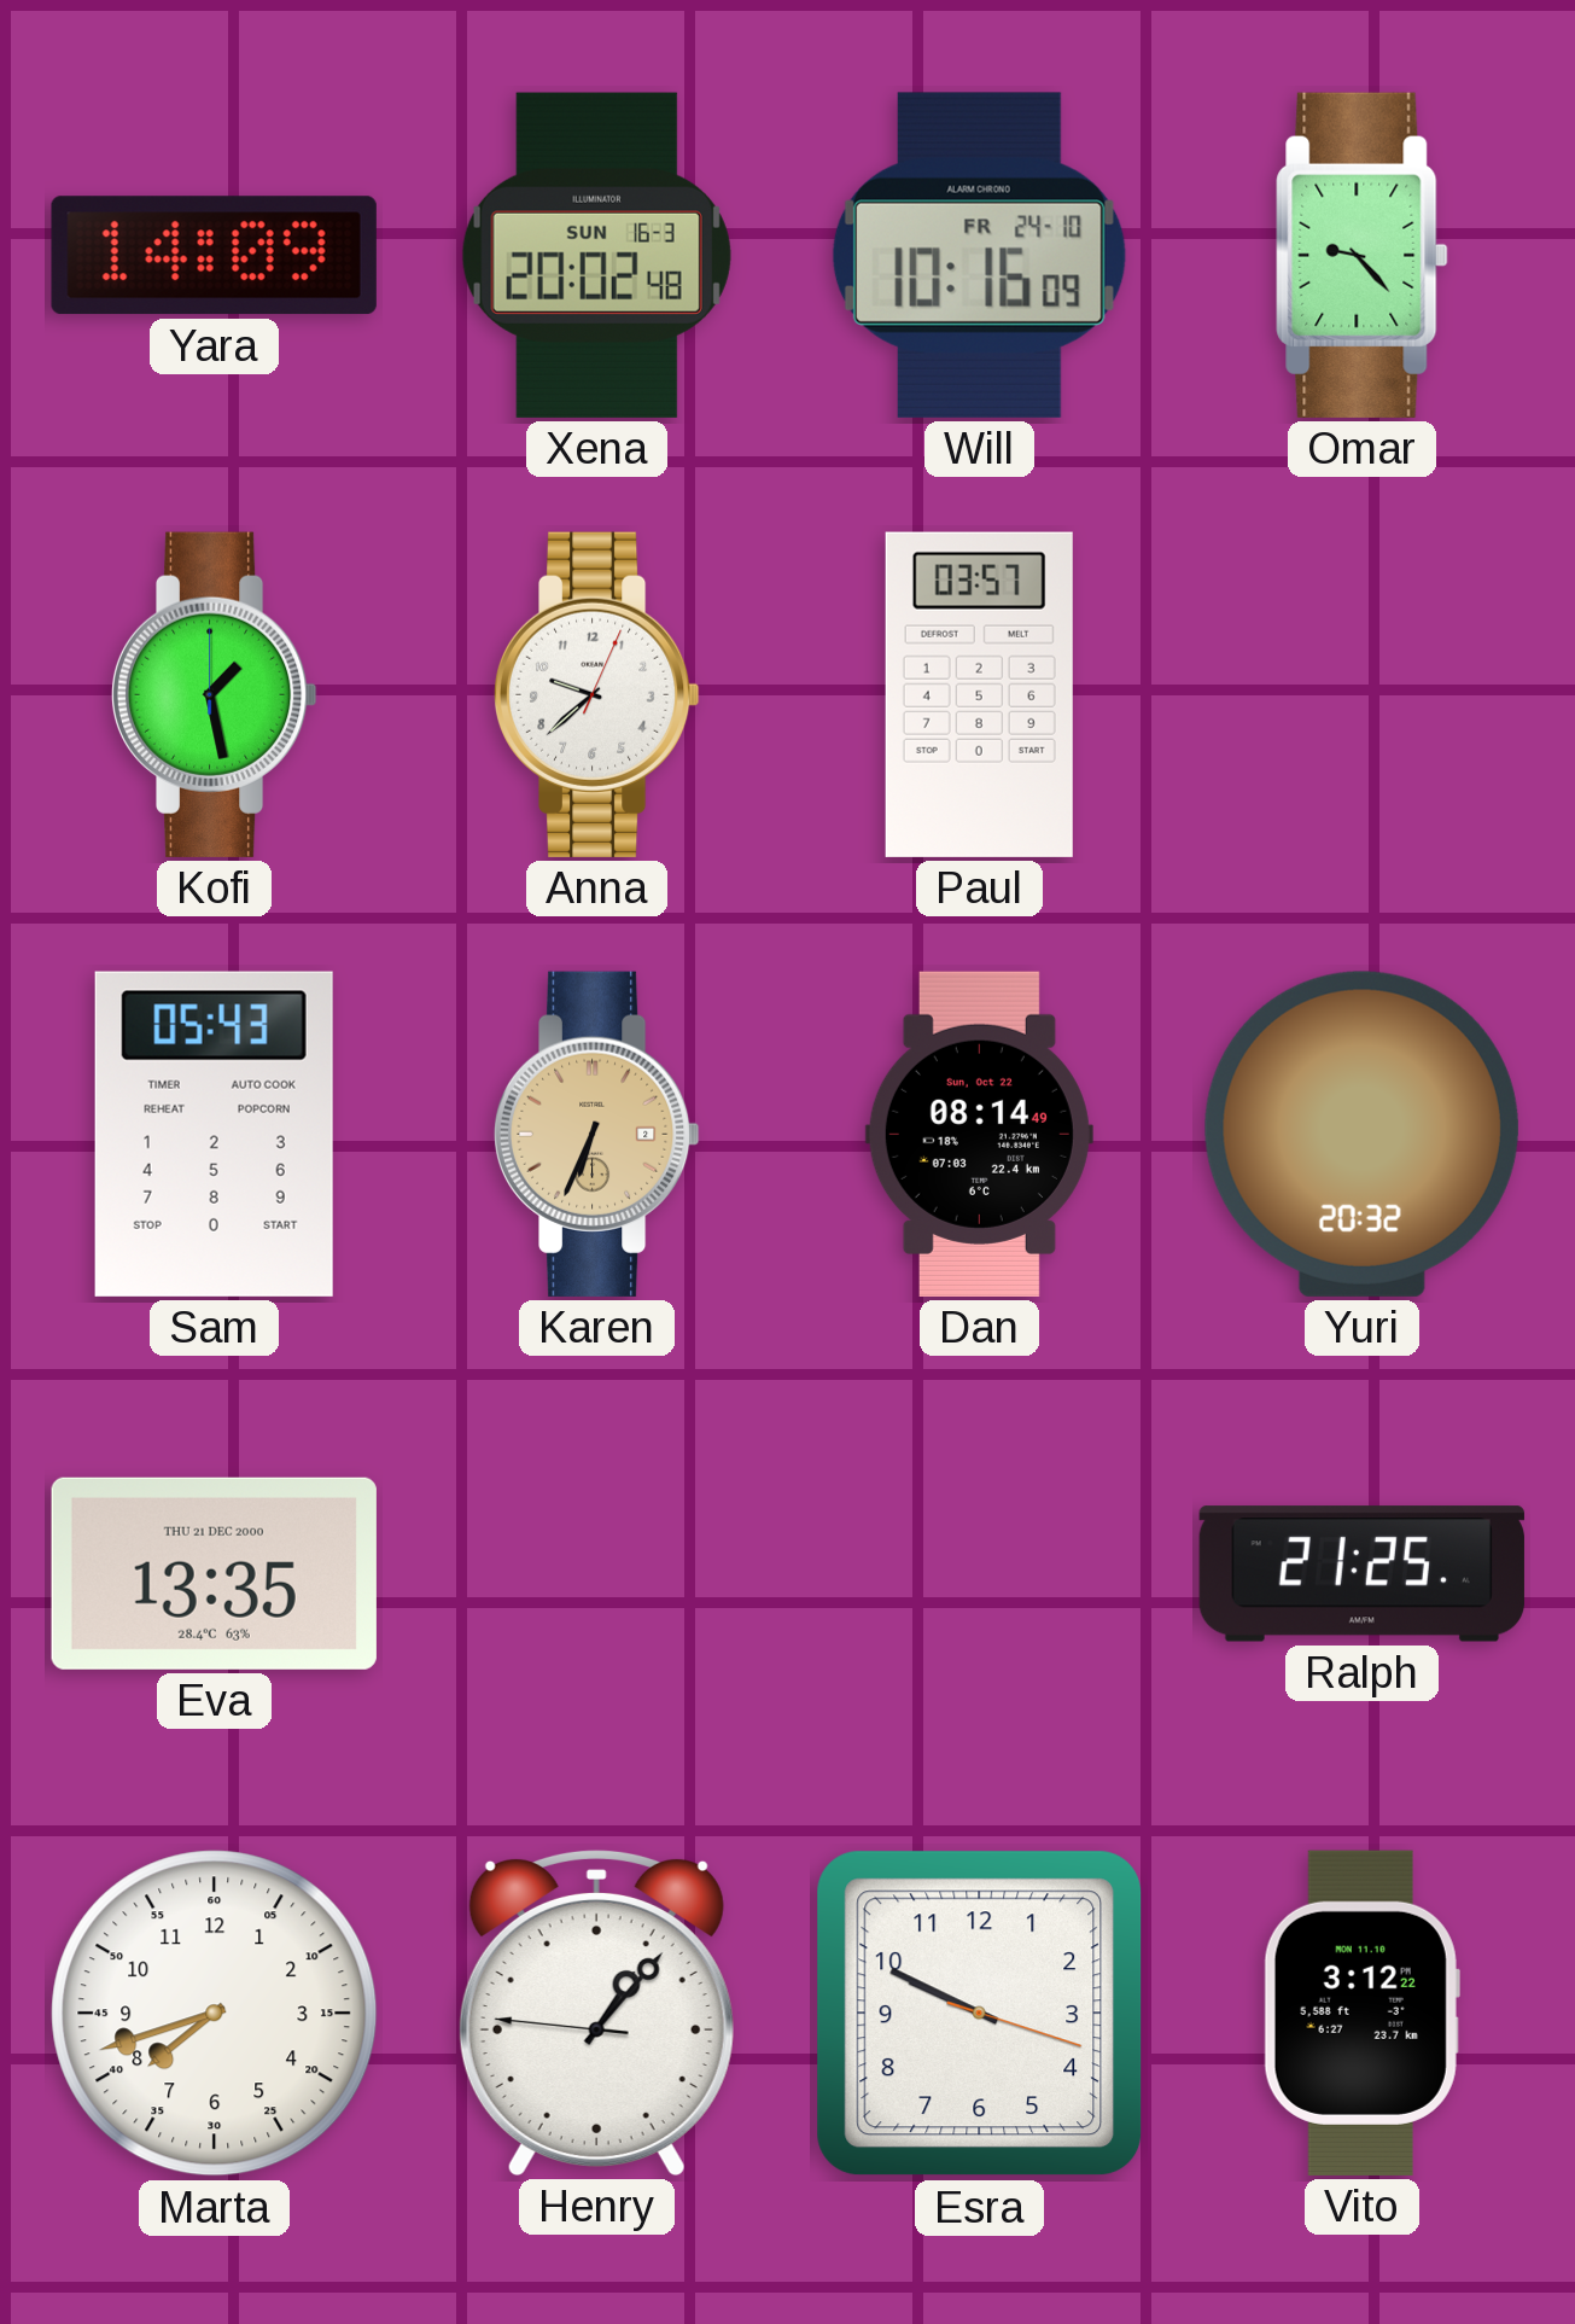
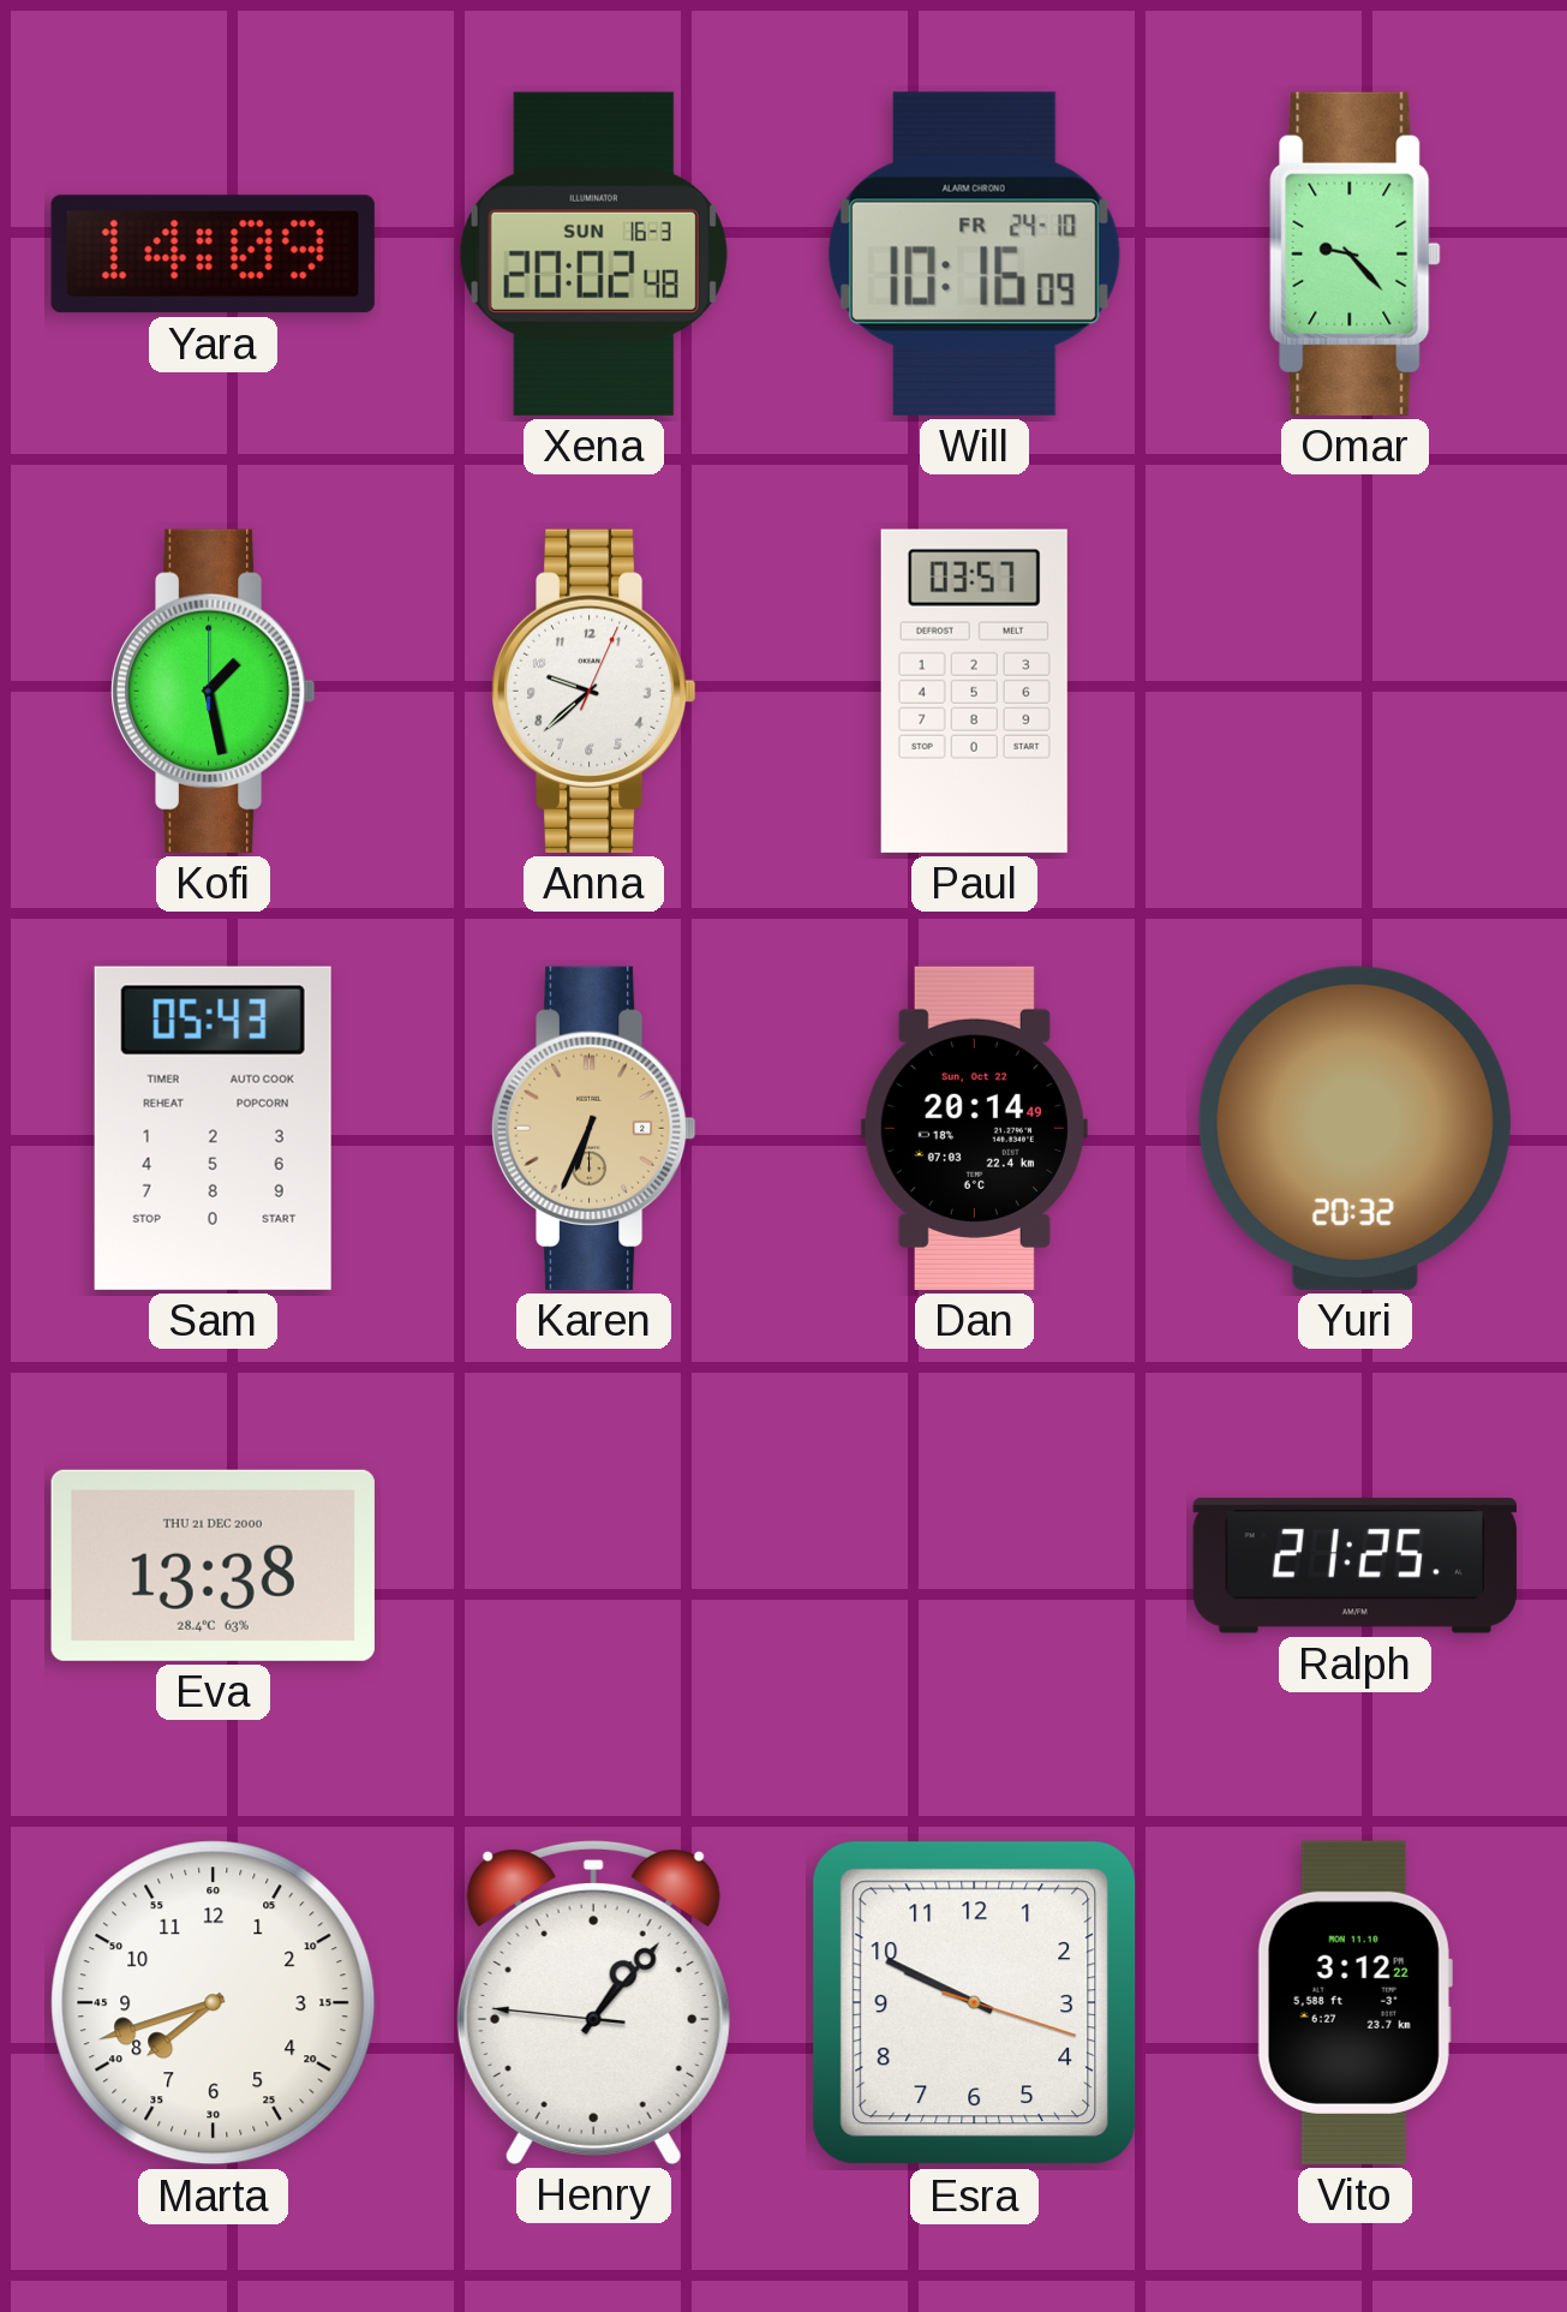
Dan: 08:14 -> 20:14 (974, 1128)
Eva: 13:35 -> 13:38 (213, 1565)
